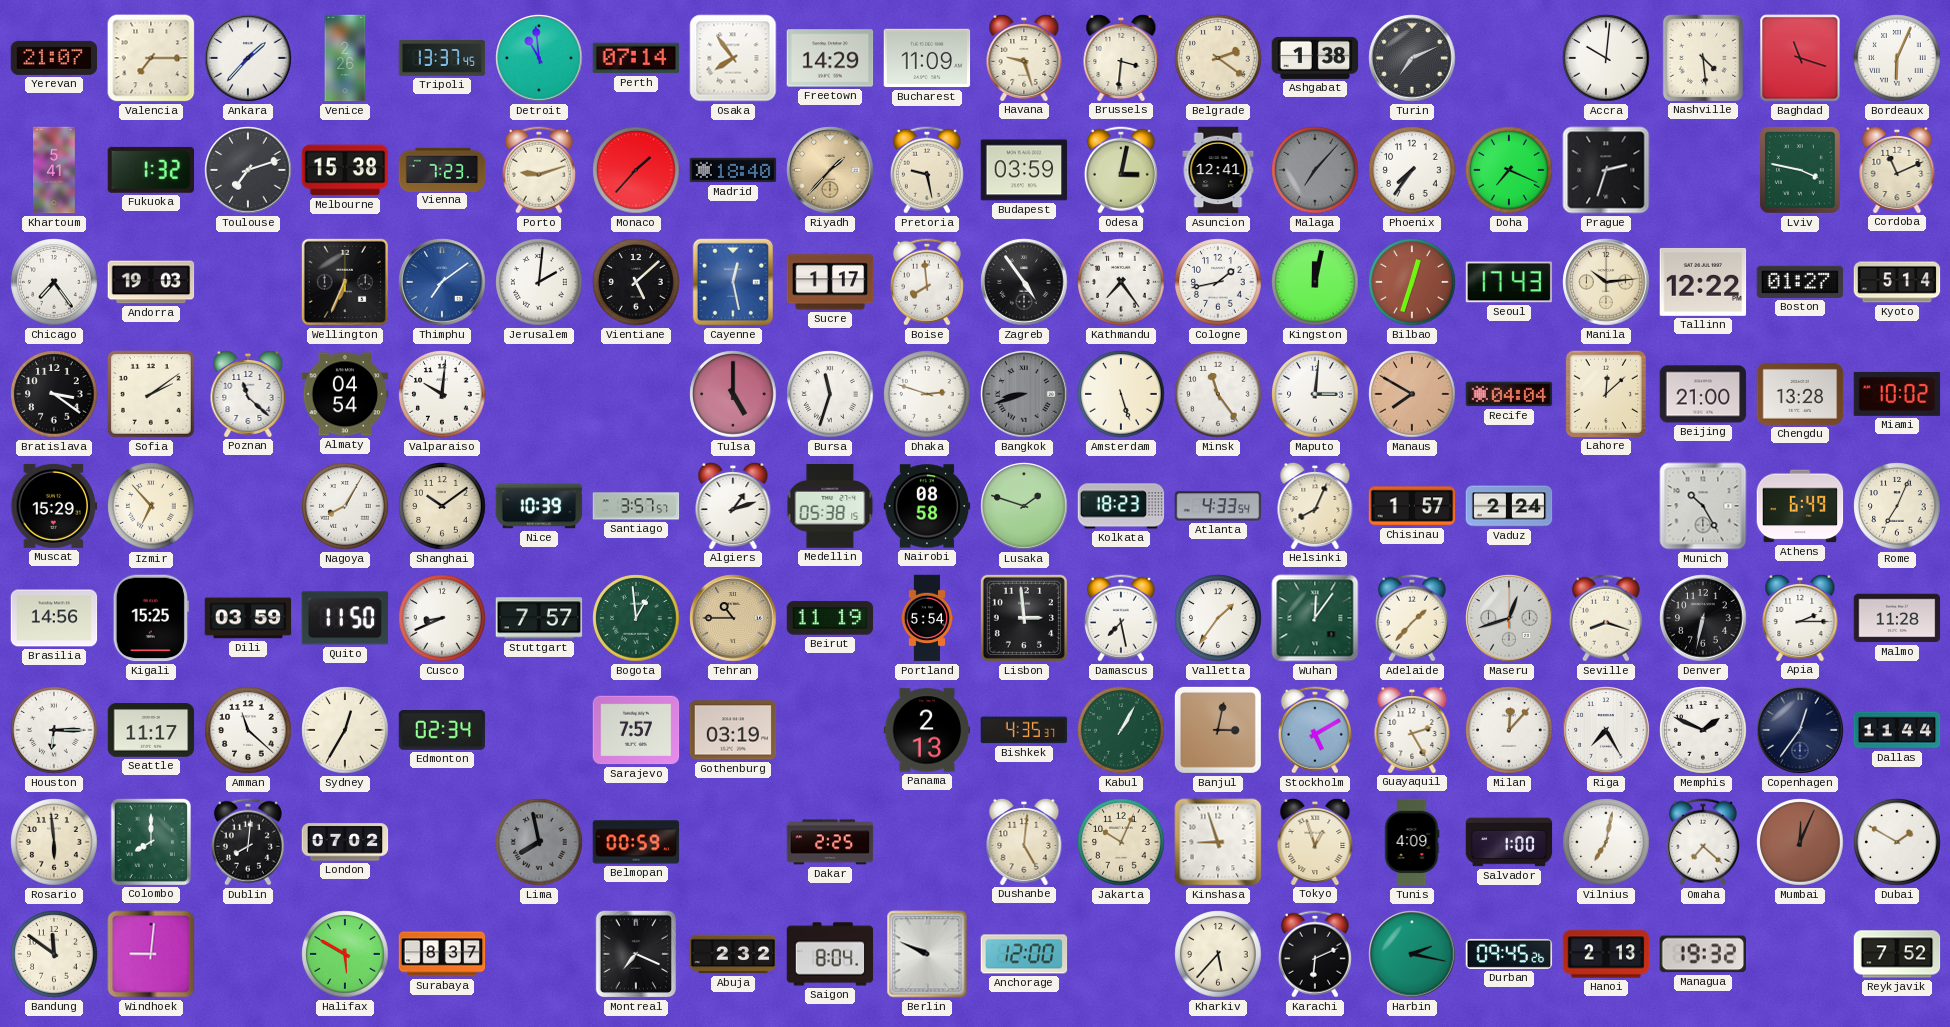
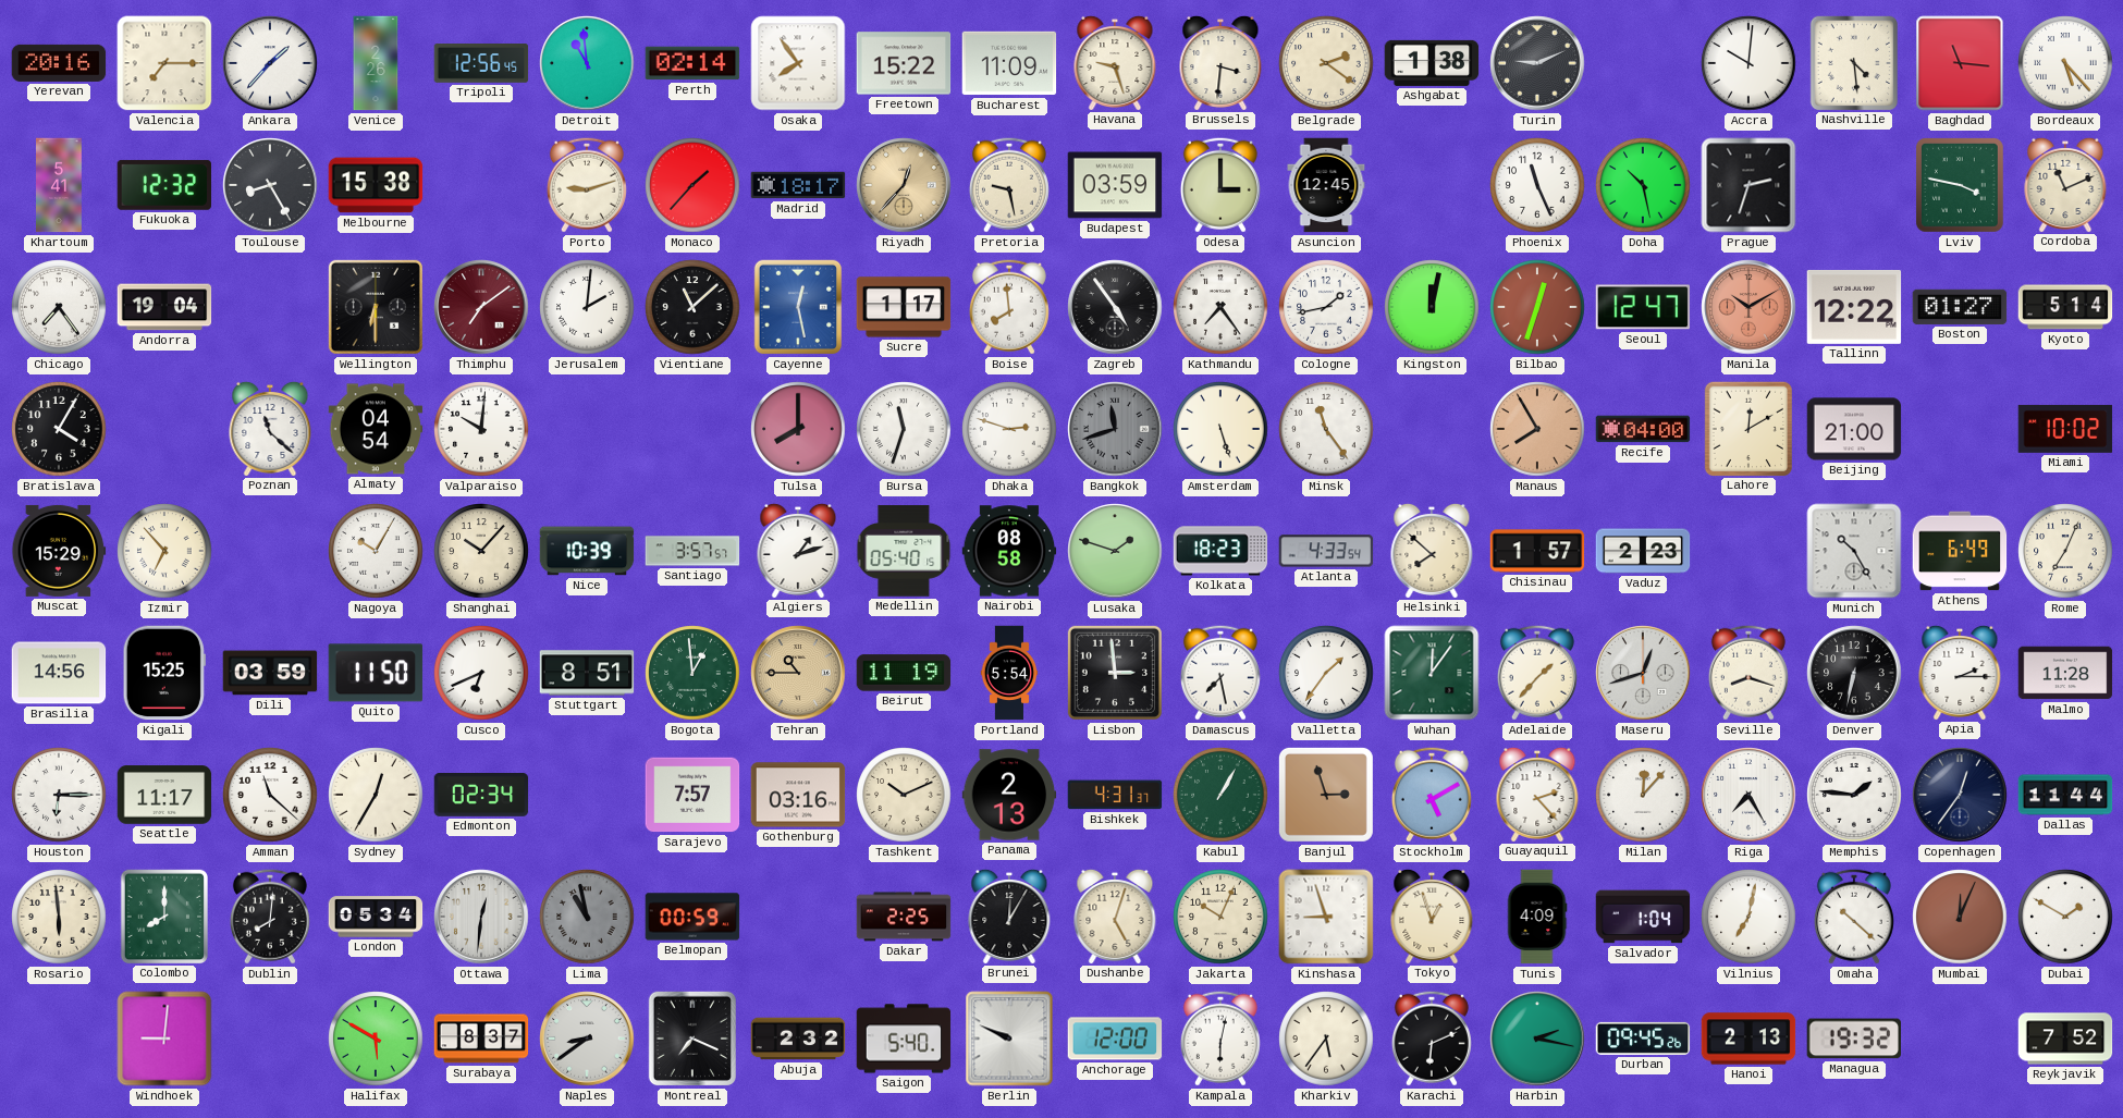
Yerevan: 21:07 -> 20:16 (59, 63)
Tripoli: 13:37 -> 12:56 (481, 64)
Perth: 07:14 -> 02:14 (692, 63)
Freetown: 14:29 -> 15:22 (904, 63)
Turin: 7:11 -> 9:11 (1537, 63)
Baghdad: 11:18 -> 11:16 (1960, 63)
Bordeaux: 6:04 -> 5:23 (2065, 63)
Fukuoka: 1:32 -> 12:32 (163, 185)
Toulouse: 7:12 -> 8:25 (270, 185)
Vienna: 7:23 -> none (442, 169)
Madrid: 18:40 -> 18:17 (798, 185)
Riyadh: 1:37 -> 12:37 (904, 185)
Odesa: 3:02 -> 3:00 (1220, 185)
Asuncion: 12:41 -> 12:45 (1326, 185)
Malaga: 7:07 -> none (1315, 170)
Phoenix: 7:36 -> 11:26 (1537, 185)
Doha: 7:19 -> 10:28 (1643, 185)
Andorra: 19:03 -> 19:04 (164, 307)
Wellington: 6:34 -> 6:30 (376, 307)
Thimphu dial: blue -> burgundy (481, 307)
Vientiane: 5:08 -> 11:08 (692, 307)
Seoul: 17:43 -> 12:47 (1643, 307)
Manila: 10:14 -> 10:10 (1748, 307)
Manila dial: cream -> salmon (1748, 307)
Bratislava: 3:21 -> 4:05 (59, 429)
Sofia: 2:09 -> none (152, 395)
Tulsa: 5:00 -> 8:00 (798, 429)
Bangkok: 8:42 -> 11:42 (1115, 429)
Maputo: 3:01 -> none (1315, 394)
Manaus: 7:50 -> 7:55 (1537, 429)
Recife: 04:04 -> 04:00 (1643, 429)
Lahore: 12:08 -> 12:10 (1747, 428)
Chengdu: 13:28 -> none (1800, 394)
Nagoya: 8:05 -> 10:05 (376, 551)
Shanghai: 10:09 -> 10:07 (481, 551)
Medellin: 05:38 -> 05:40 (904, 551)
Helsinki: 8:04 -> 7:52 (1432, 550)
Vaduz: 2:24 -> 2:23 (1643, 551)
Cusco: 8:41 -> 6:41 (481, 673)
Stuttgart: 7:57 -> 8:51 (587, 673)
Gothenburg: 03:19 -> 03:16 (798, 795)
Tashkent: none -> 10:11 (904, 795)
Bishkek: 4:35 -> 4:31 (1115, 795)
Banjul: 3:02 -> 2:57 (1326, 795)
Guayaquil: 2:25 -> 2:23 (1537, 794)
Memphis: 1:49 -> 1:46 (1854, 795)
London: 07:02 -> 05:34 (376, 917)
Ottawa: none -> 12:31 (481, 917)
Lima: 7:58 -> 10:58 (587, 917)
Brunei: none -> 12:05 (1009, 916)
Dushanbe: 5:01 -> 5:03 (1115, 916)
Salvador: 1:00 -> 1:04 (1643, 917)
Omaha: 7:22 -> 10:22 (1854, 917)
Bandung: 11:51 -> none (54, 954)
Naples: none -> 8:39 (587, 1039)
Saigon: 8:04 -> 5:40 (904, 1039)
Kampala: none -> 6:02 (1220, 1039)
Kharkiv: 5:37 -> 5:36 (1326, 1039)
